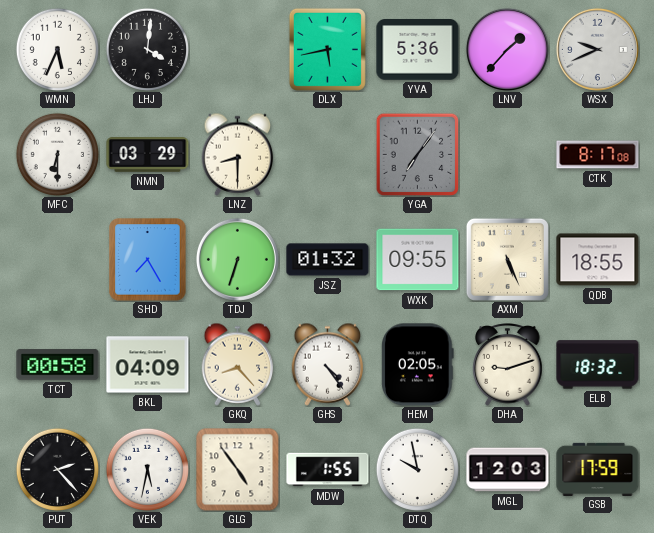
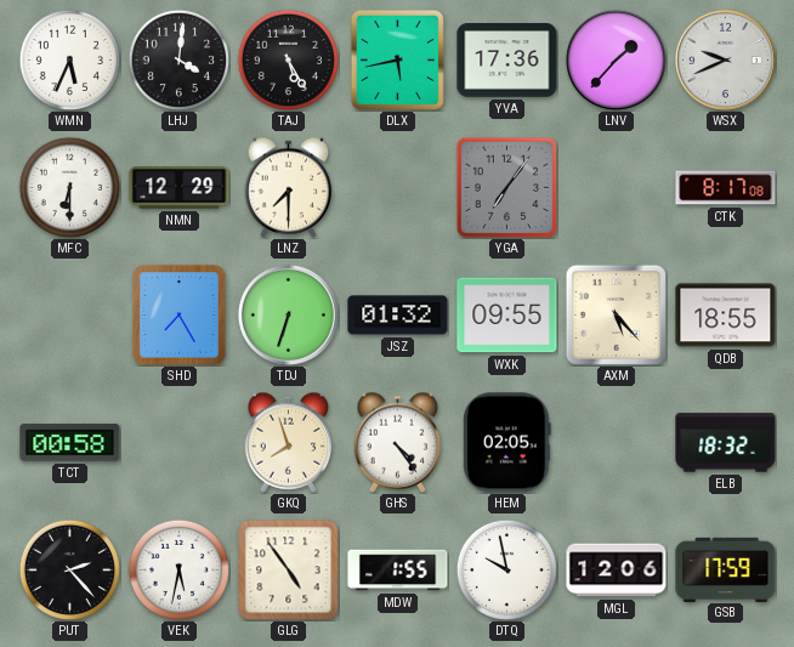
TAJ: none -> 5:25 (288, 59)
YVA: 5:36 -> 17:36 (507, 61)
NMN: 03:29 -> 12:29 (180, 188)
LNZ: 8:30 -> 7:30 (289, 187)
AXM: 5:26 -> 5:23 (616, 314)
BKL: 04:09 -> none (148, 365)
GKQ: 8:23 -> 7:57 (289, 442)
DHA: 9:12 -> none (508, 365)
MGL: 12:03 -> 12:06 (617, 571)
